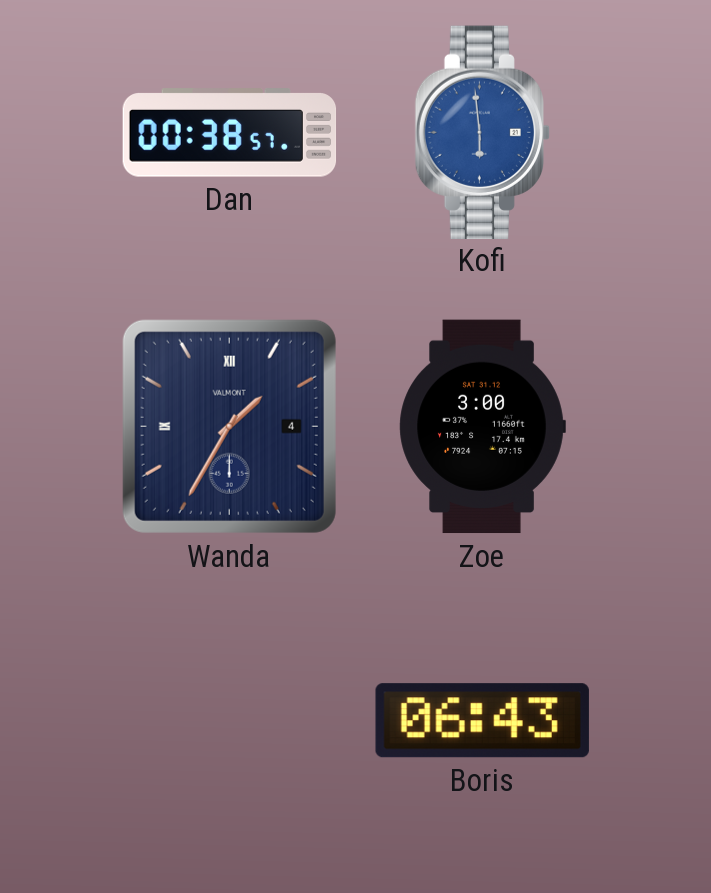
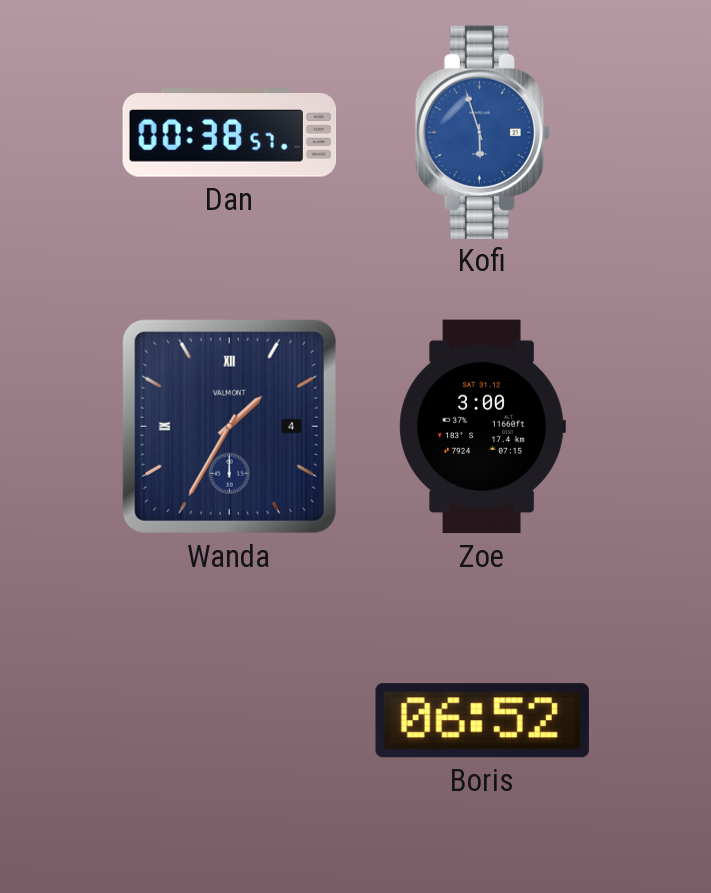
Kofi: 5:59 -> 5:57 (482, 132)
Boris: 06:43 -> 06:52 (482, 721)
